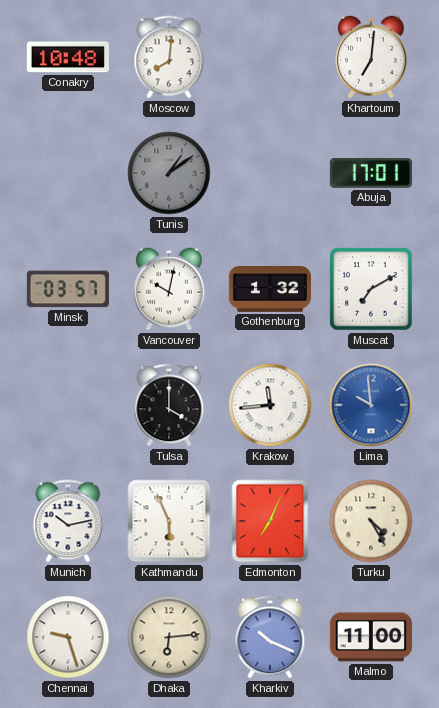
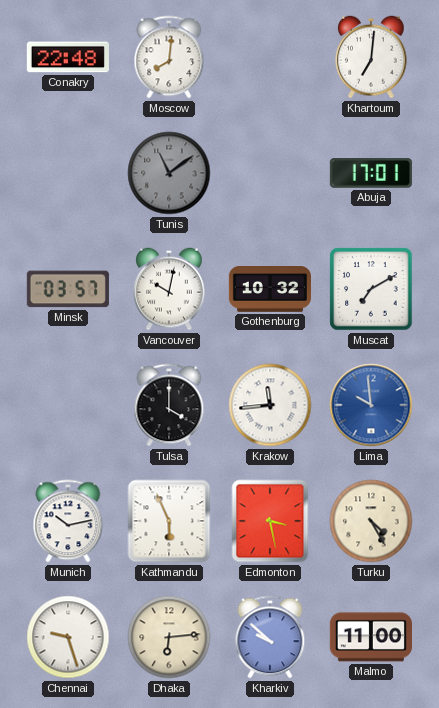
Conakry: 10:48 -> 22:48 (68, 57)
Tunis: 1:09 -> 11:09 (169, 173)
Gothenburg: 1:32 -> 10:32 (269, 290)
Edmonton: 7:04 -> 3:28 (270, 521)
Kharkiv: 10:19 -> 9:52 (270, 637)
